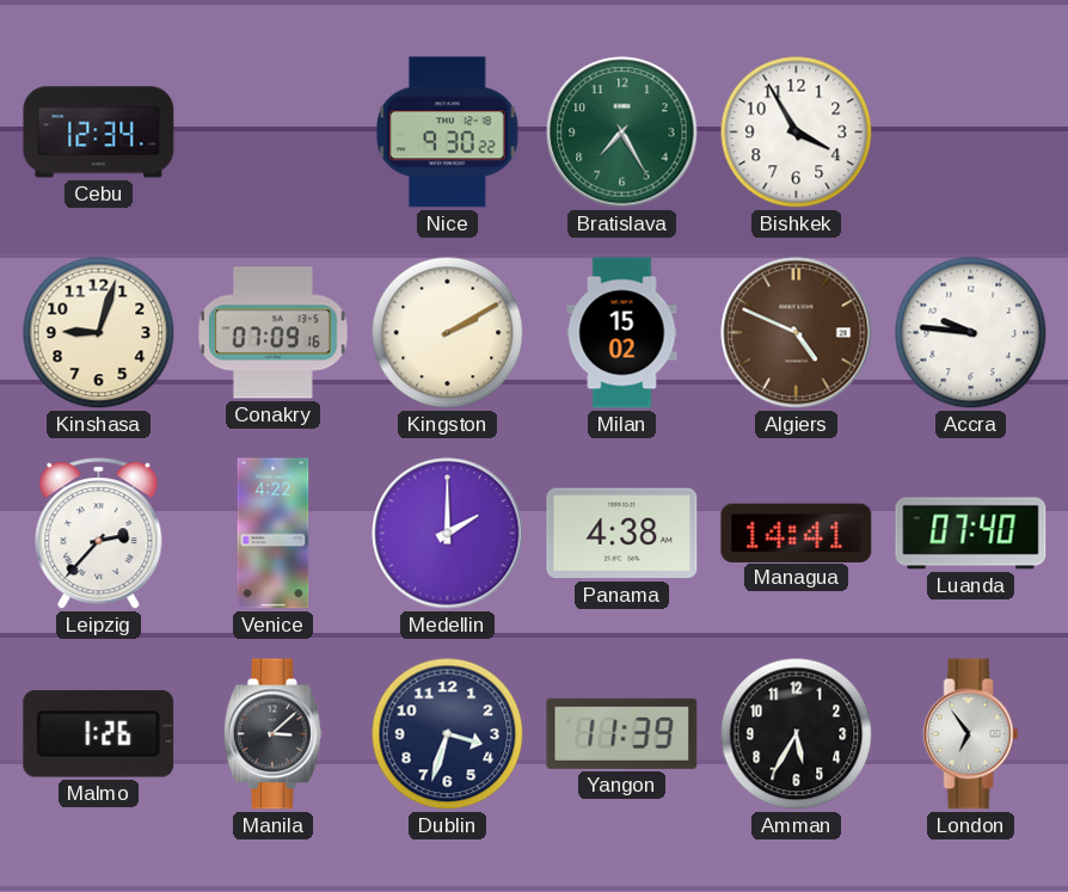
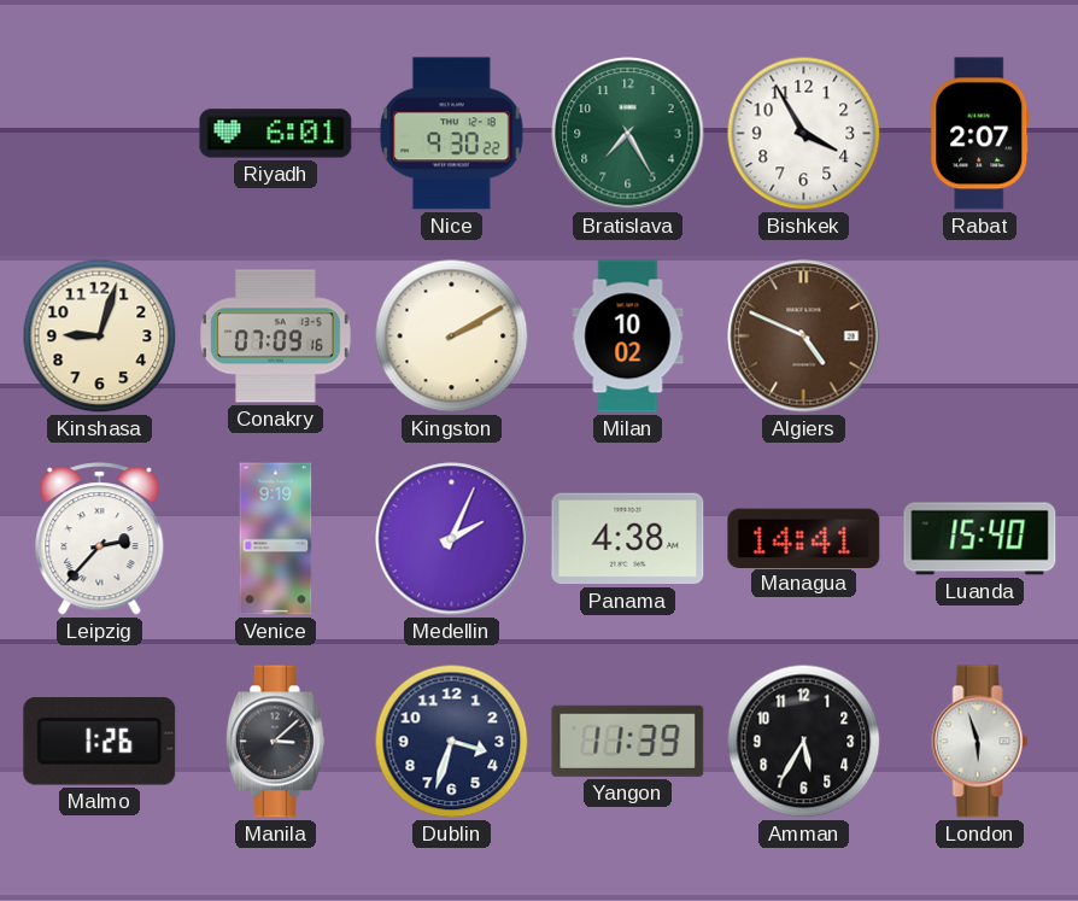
Cebu: 12:34 -> none (99, 133)
Riyadh: none -> 6:01 (276, 134)
Rabat: none -> 2:07 (980, 134)
Milan: 15:02 -> 10:02 (628, 337)
Accra: 9:46 -> none (971, 333)
Venice: 4:22 -> 9:19 (276, 539)
Medellin: 2:00 -> 2:04 (452, 539)
Luanda: 07:40 -> 15:40 (980, 539)
London: 6:54 -> 5:57 (980, 742)
